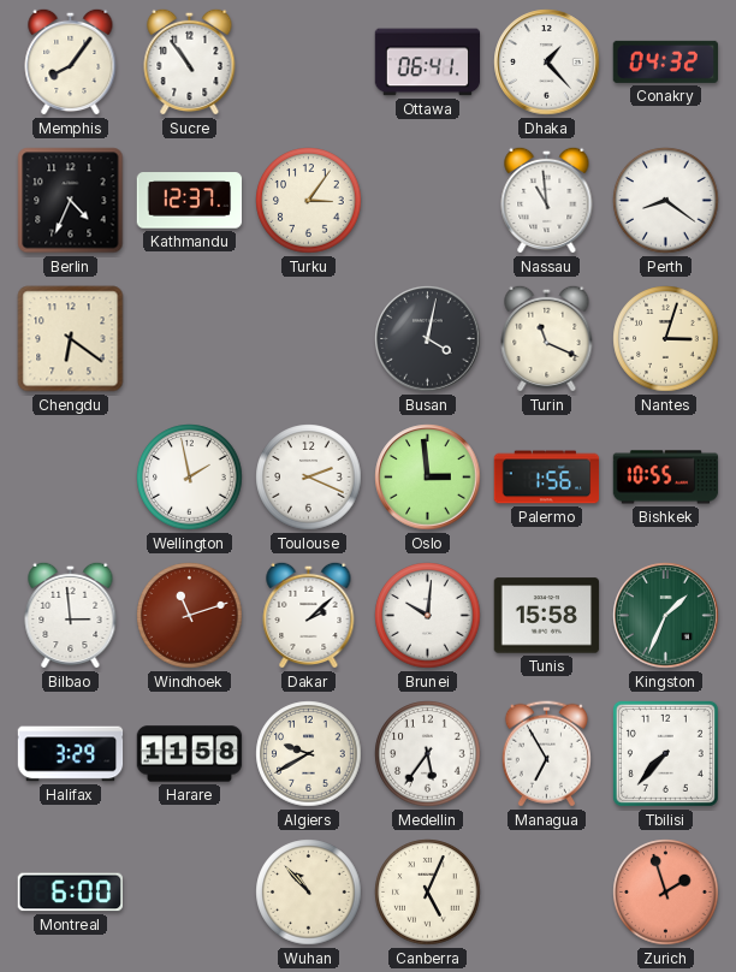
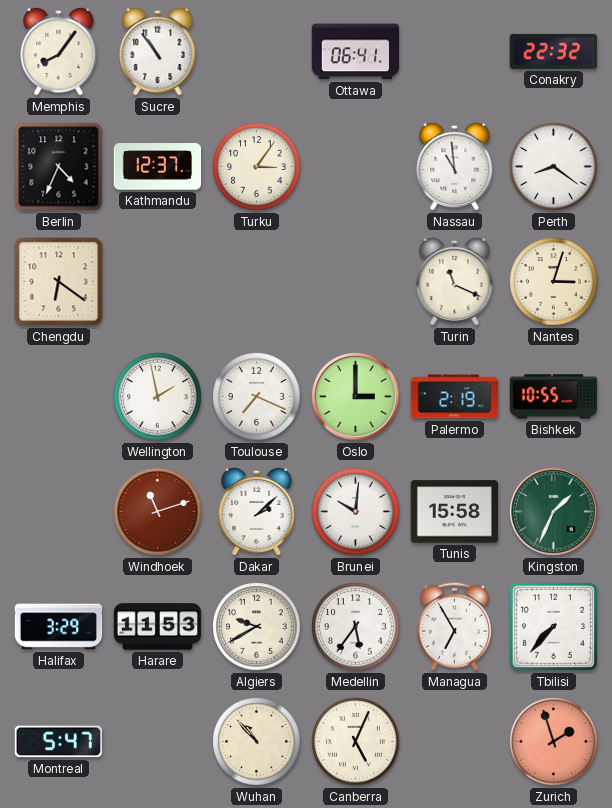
Dhaka: 1:23 -> none (547, 63)
Conakry: 04:32 -> 22:32 (553, 51)
Busan: 4:02 -> none (428, 339)
Toulouse: 2:19 -> 7:19 (257, 397)
Oslo: 2:59 -> 3:00 (356, 397)
Palermo: 1:56 -> 2:19 (455, 397)
Bilbao: 2:59 -> none (71, 615)
Harare: 11:58 -> 11:53 (158, 627)
Montreal: 6:00 -> 5:47 (58, 742)
